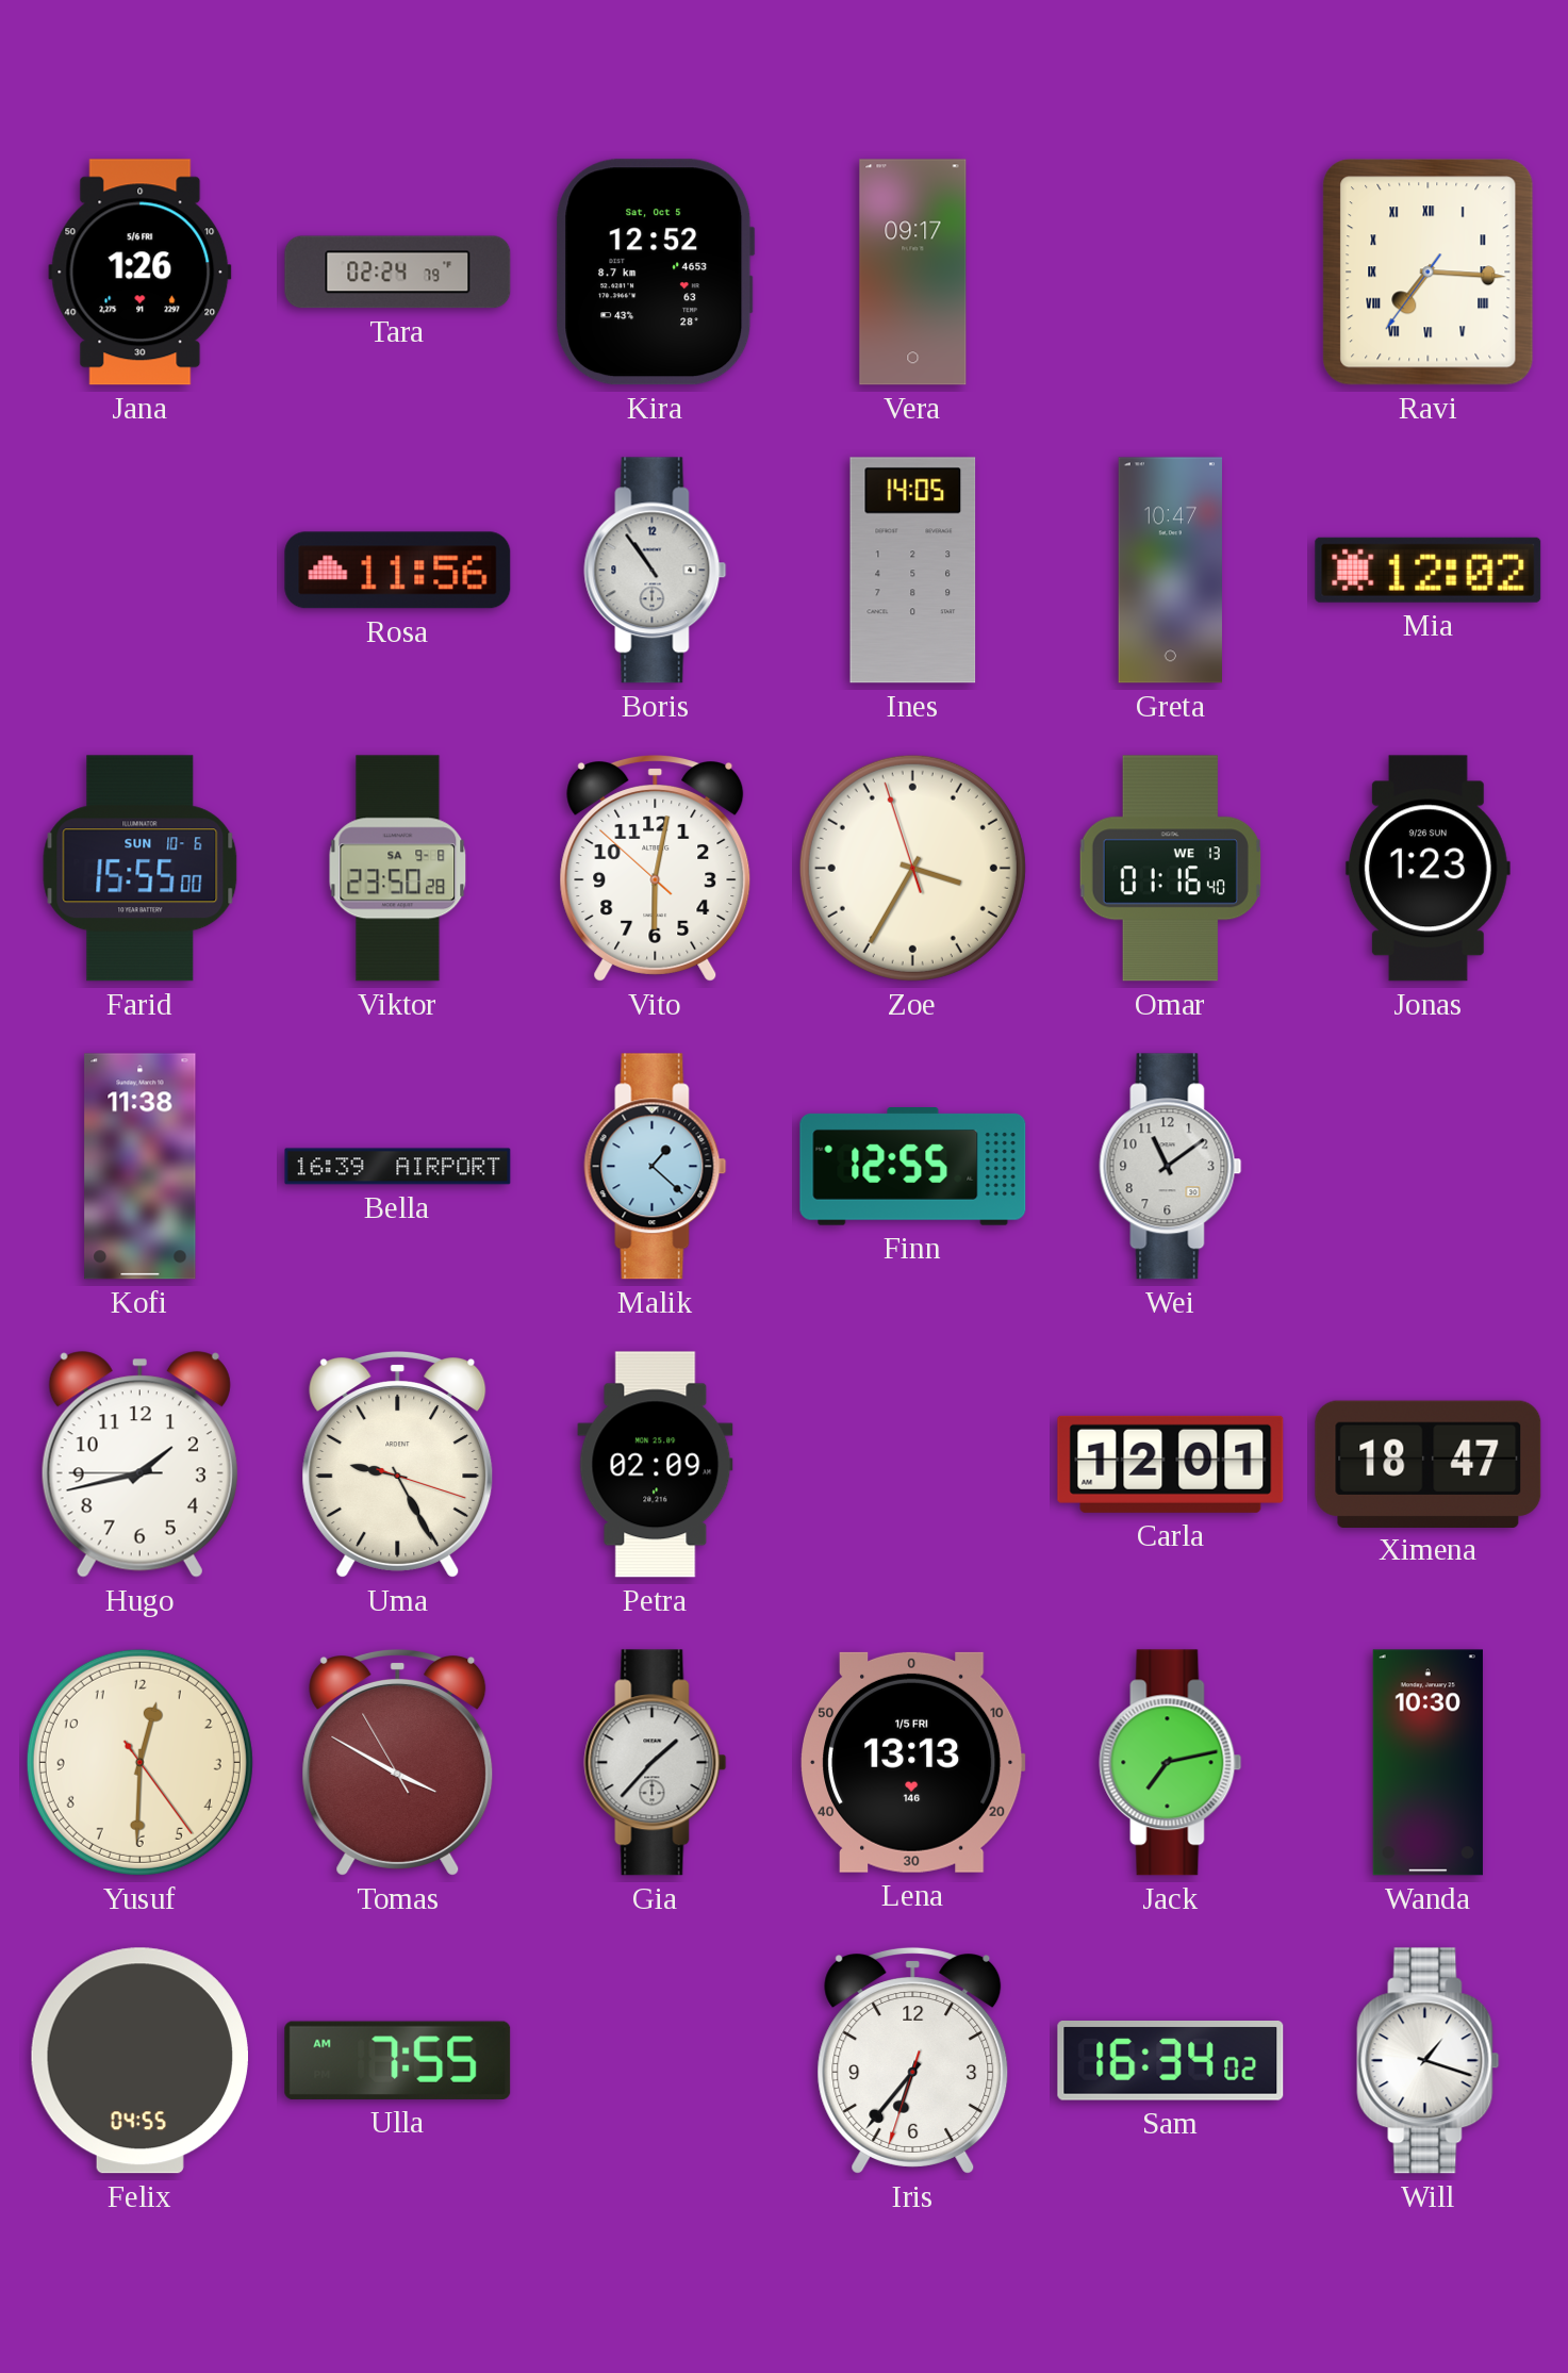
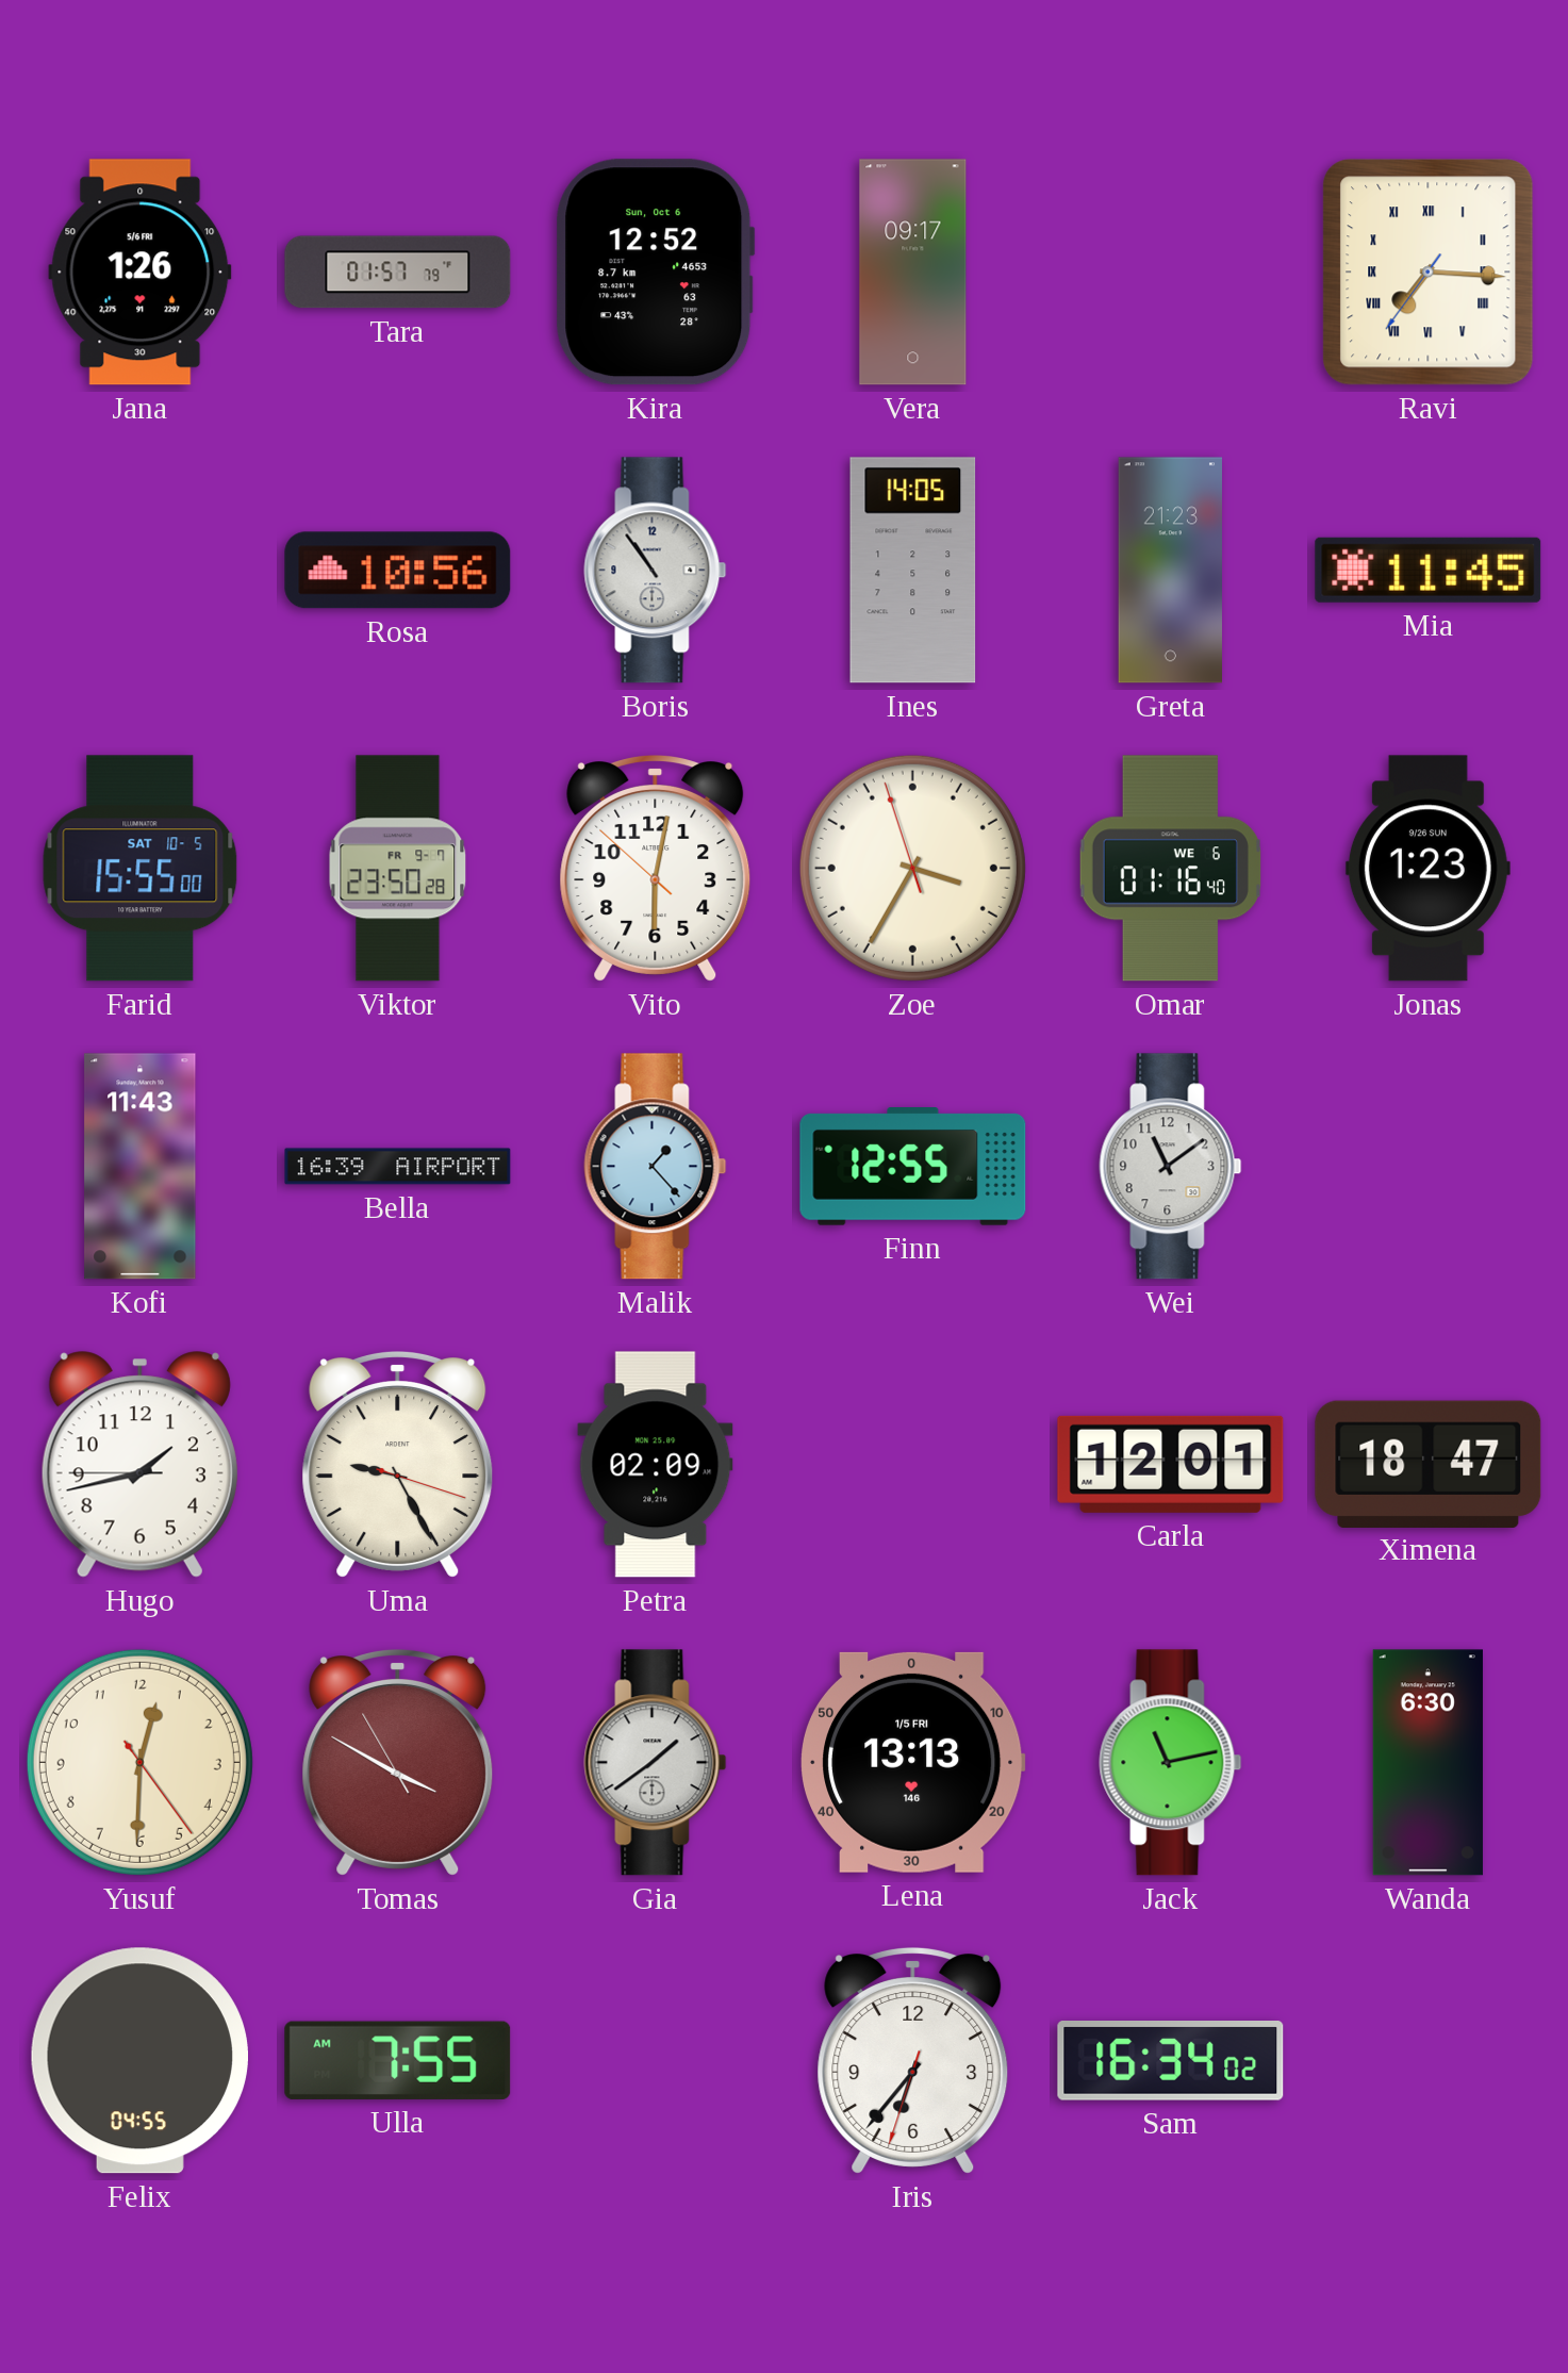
Tara: 02:24 -> 01:57 (398, 273)
Kira date: Sat, Oct 5 -> Sun, Oct 6 (656, 273)
Rosa: 11:56 -> 10:56 (398, 571)
Greta: 10:47 -> 21:23 (1170, 571)
Mia: 12:02 -> 11:45 (1429, 570)
Farid date: SUN 10-6 -> SAT 10-5 (141, 869)
Viktor date: SA 9-8 -> FR 9-7 (398, 869)
Omar date: WE 13 -> WE 6 (1170, 869)
Kofi: 11:38 -> 11:43 (141, 1167)
Malik: 1:22 -> 1:23 (656, 1167)
Gia: 1:37 -> 1:39 (656, 1763)
Jack: 7:13 -> 11:13 (1171, 1763)
Wanda: 10:30 -> 6:30 (1427, 1763)
Will: 1:18 -> none (1429, 2061)
